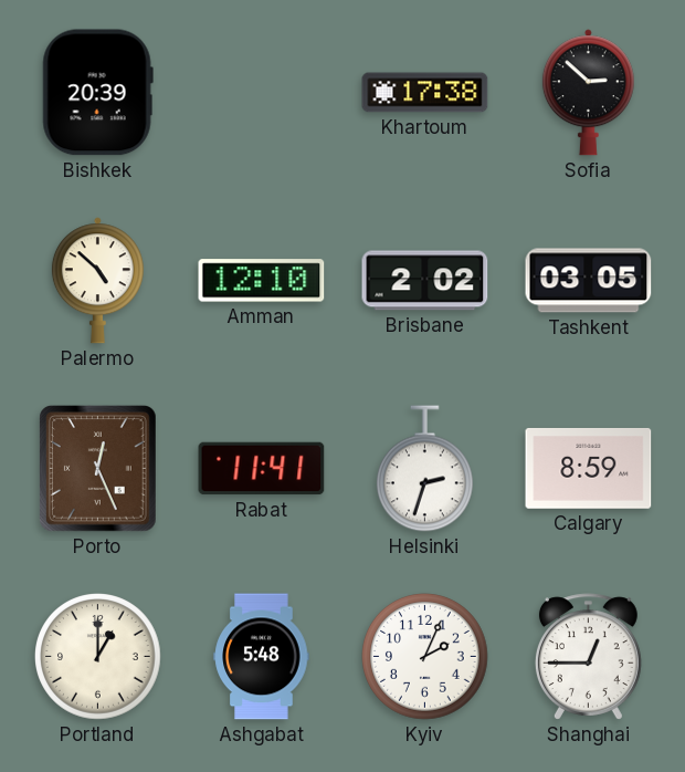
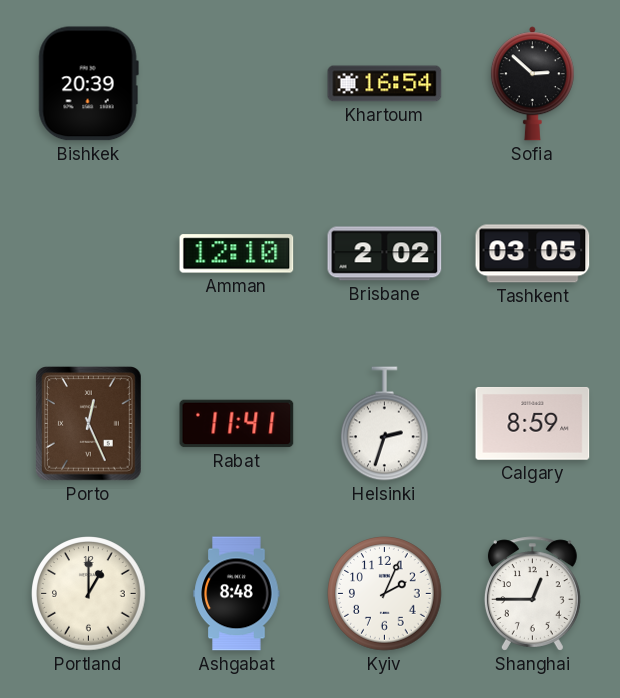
Khartoum: 17:38 -> 16:54 (385, 84)
Palermo: 4:52 -> none (97, 281)
Ashgabat: 5:48 -> 8:48 (237, 594)
